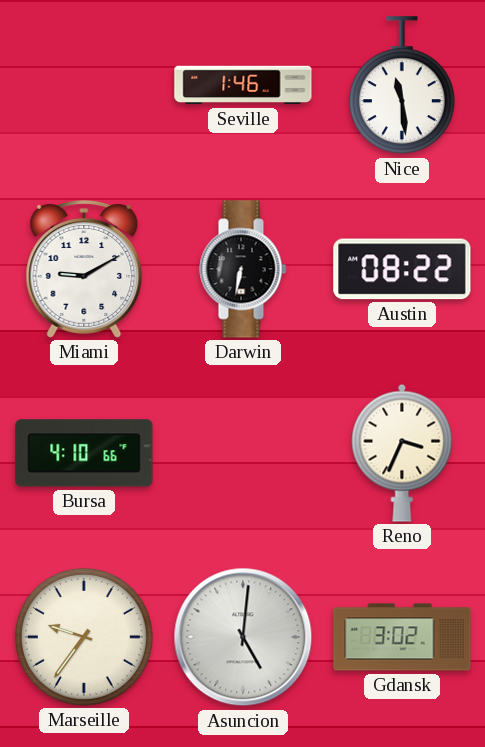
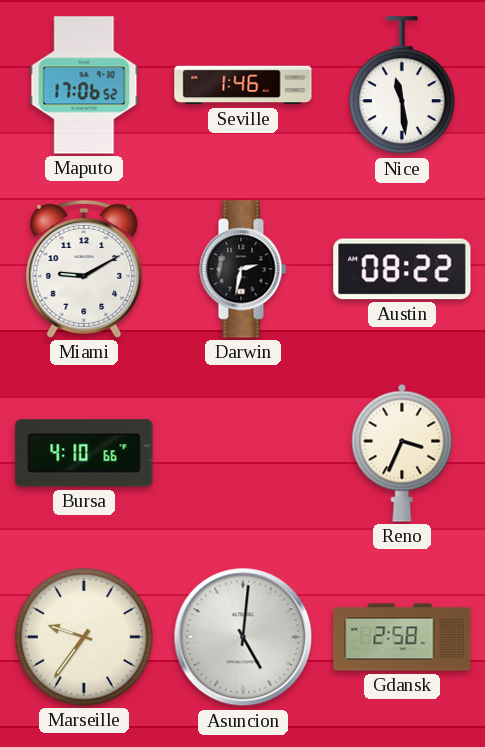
Maputo: none -> 17:06 (84, 85)
Darwin: 6:32 -> 2:32 (243, 269)
Gdansk: 3:02 -> 2:58 (402, 637)
